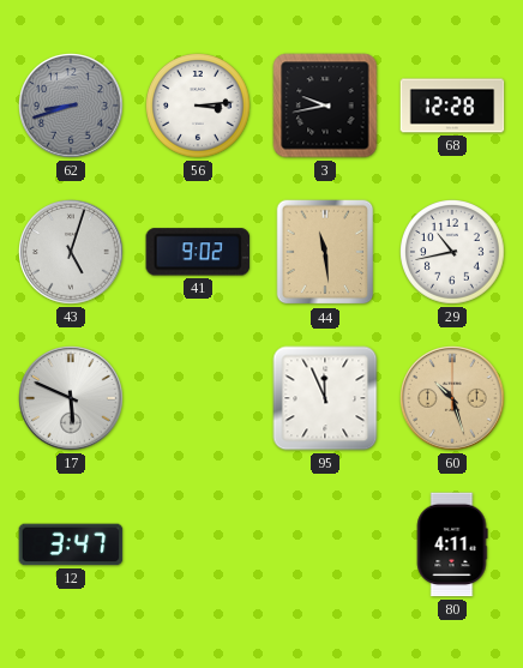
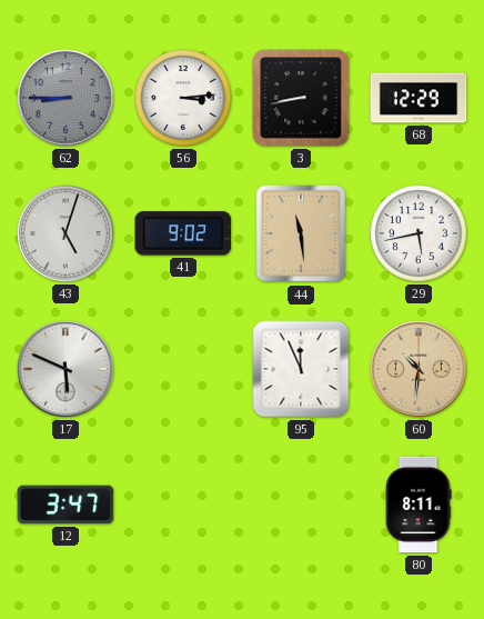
62: 8:42 -> 8:45 (65, 98)
3: 9:43 -> 8:43 (301, 98)
68: 12:28 -> 12:29 (419, 98)
29: 10:43 -> 5:43 (420, 234)
60: 10:27 -> 10:31 (419, 369)
80: 4:11 -> 8:11 (419, 505)
